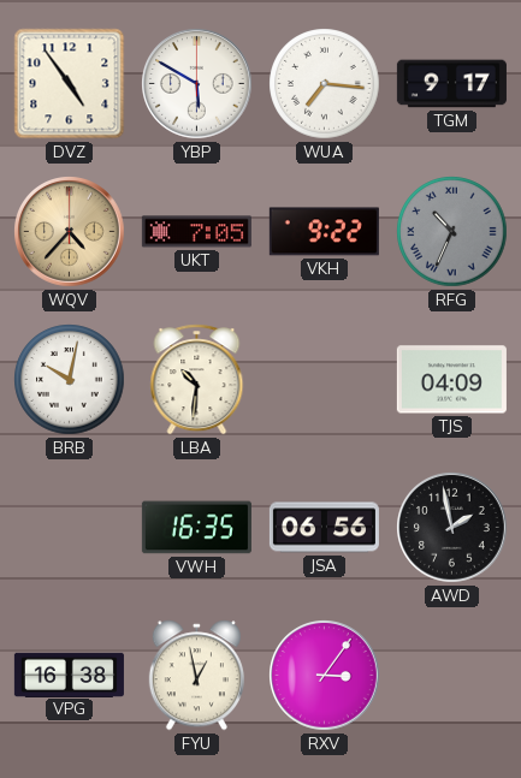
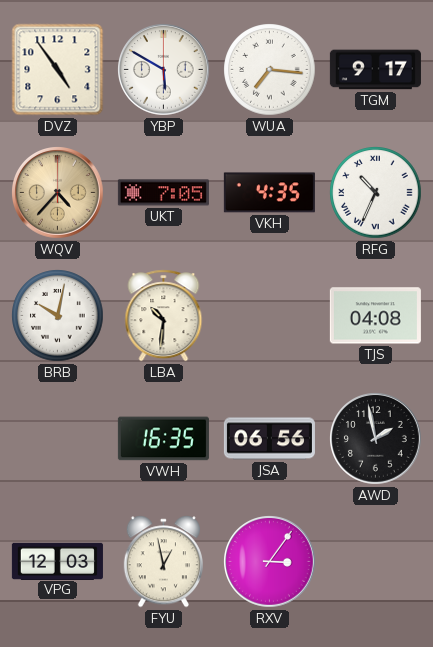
VKH: 9:22 -> 4:35 (269, 193)
RFG dial: grey -> white (376, 193)
TJS: 04:09 -> 04:08 (375, 316)
VPG: 16:38 -> 12:03 (57, 561)
